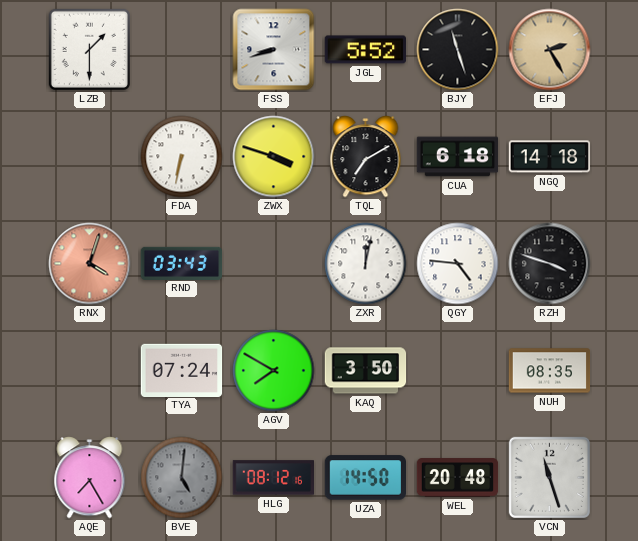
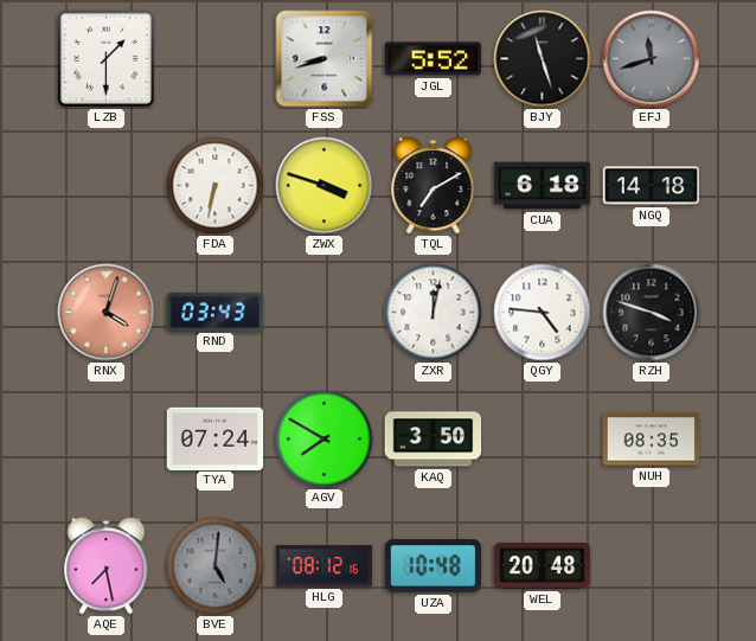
EFJ: 2:25 -> 11:42 (652, 59)
EFJ dial: champagne -> grey (652, 59)
AQE: 7:25 -> 7:28 (107, 566)
UZA: 14:50 -> 10:48 (433, 566)
VCN: 11:27 -> none (549, 477)
